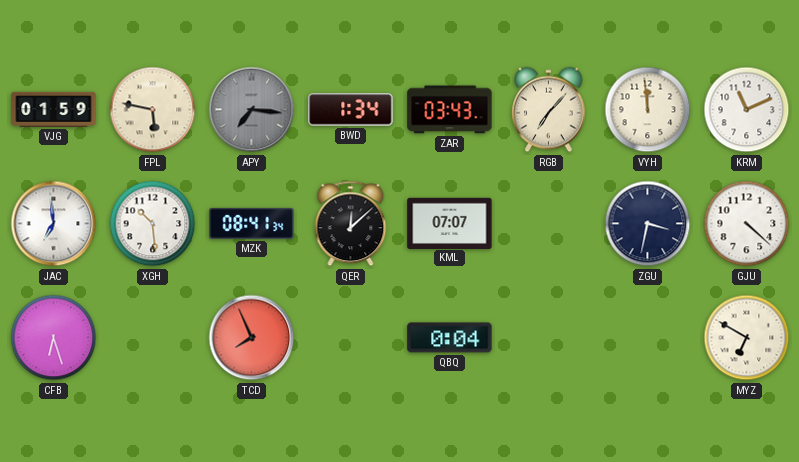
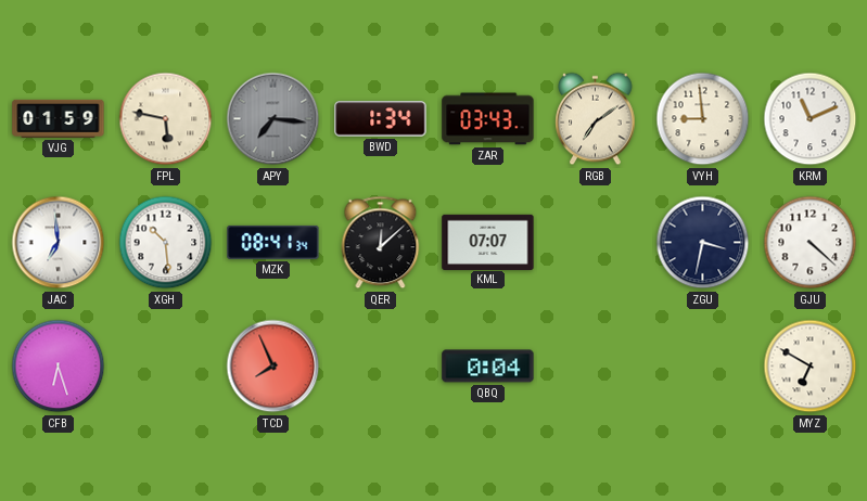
RGB: 7:07 -> 7:09 (596, 119)
VYH: 11:59 -> 8:59 (703, 119)
